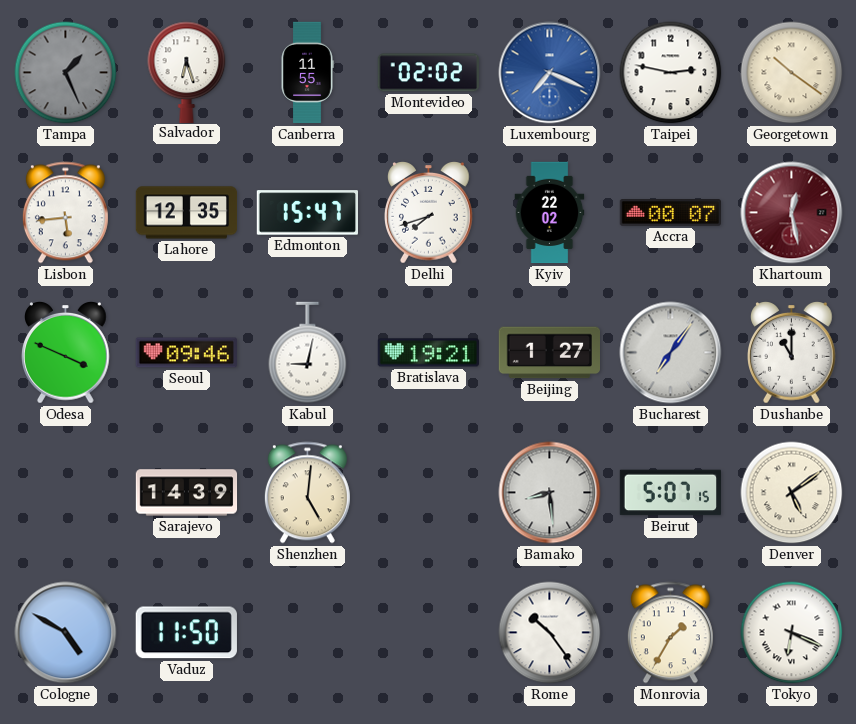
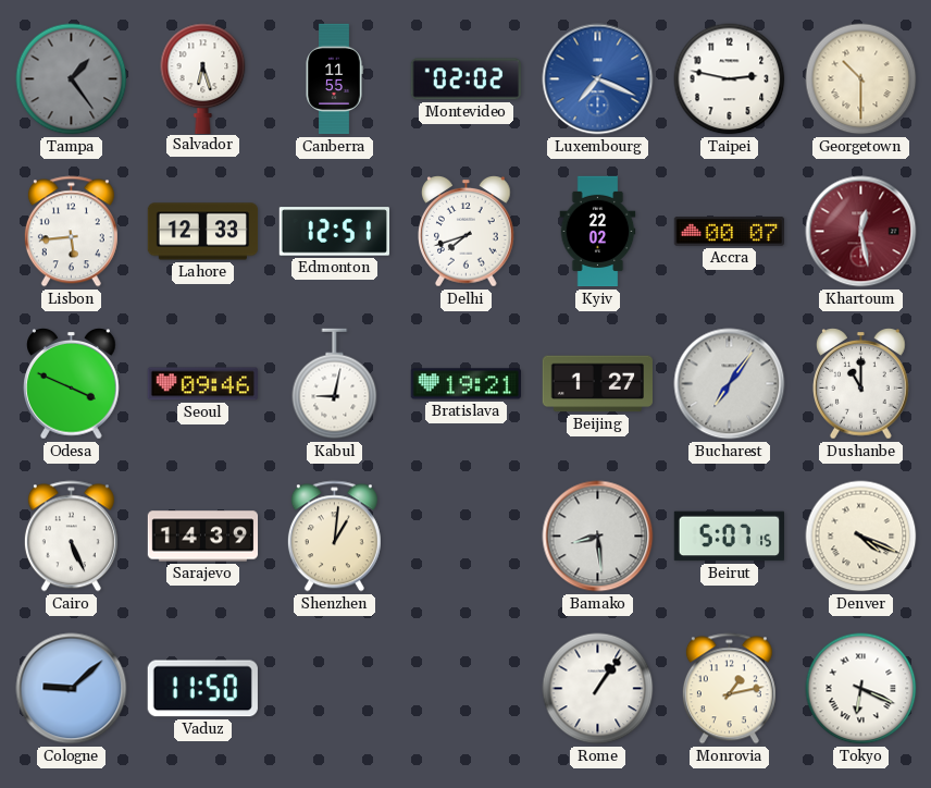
Tampa: 1:26 -> 1:24 (72, 79)
Georgetown: 10:21 -> 10:30 (861, 79)
Lahore: 12:35 -> 12:33 (203, 232)
Edmonton: 15:47 -> 12:51 (334, 232)
Cairo: none -> 5:26 (71, 537)
Shenzhen: 5:01 -> 1:01 (334, 537)
Denver: 5:09 -> 4:19 (861, 537)
Cologne: 4:50 -> 9:08 (72, 689)
Rome: 10:24 -> 1:06 (598, 689)
Monrovia: 1:35 -> 1:13 (729, 689)
